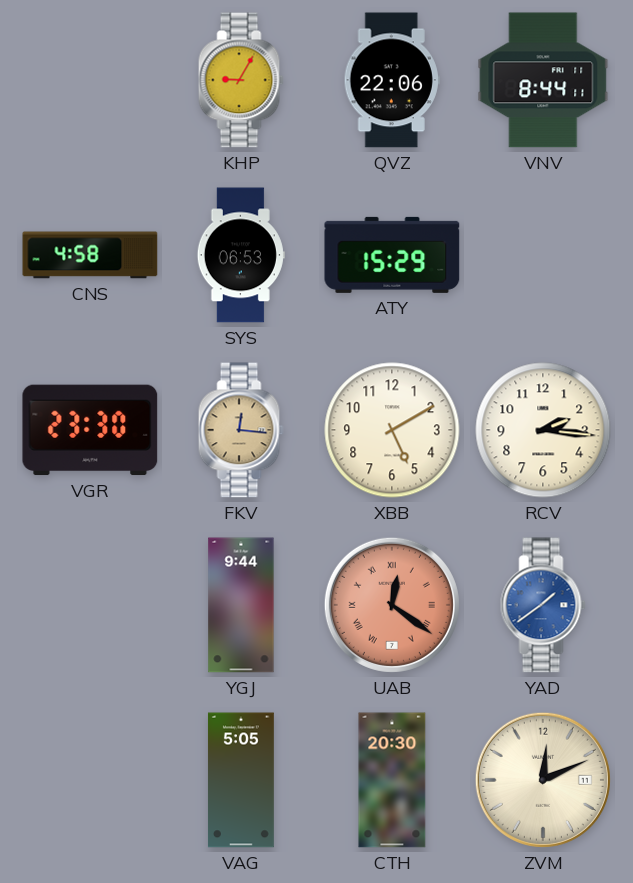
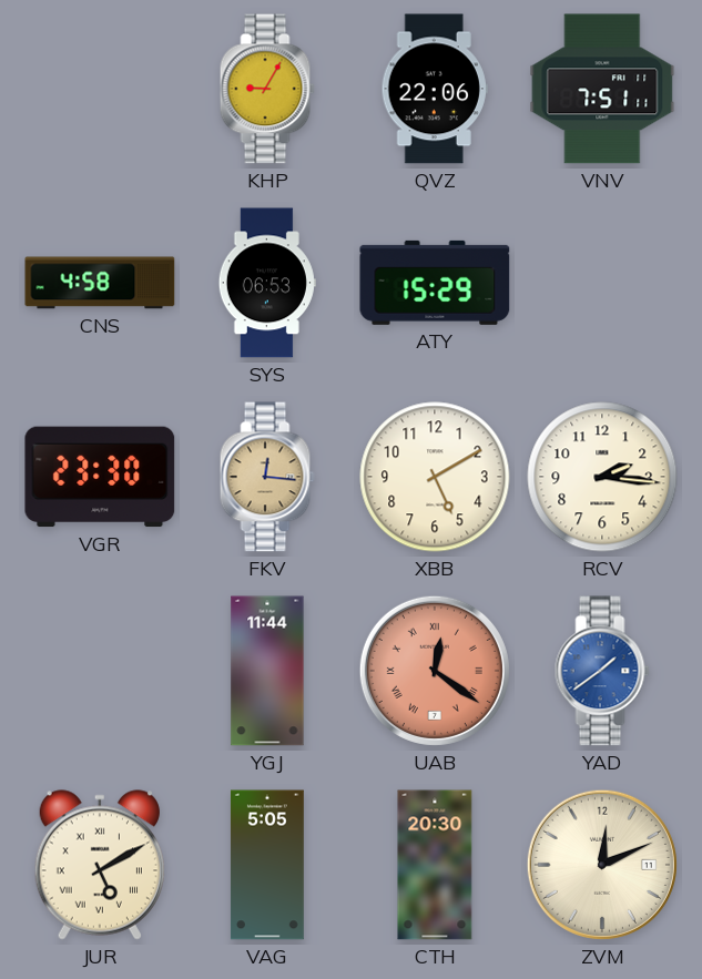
VNV: 8:44 -> 7:51 (602, 89)
YGJ: 9:44 -> 11:44 (267, 671)
JUR: none -> 5:10 (100, 865)
